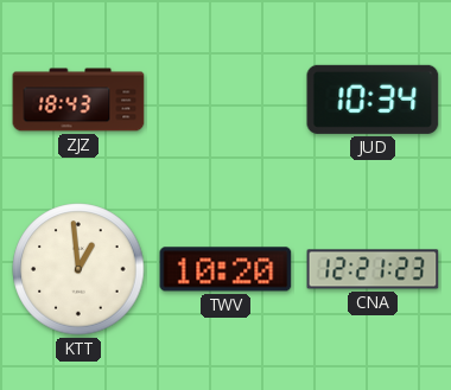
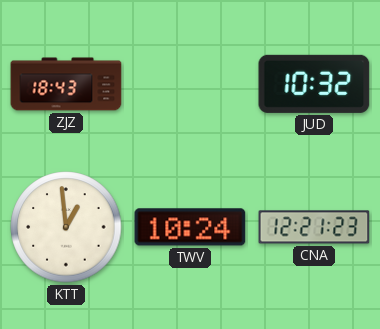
JUD: 10:34 -> 10:32 (314, 84)
TWV: 10:20 -> 10:24 (190, 227)
